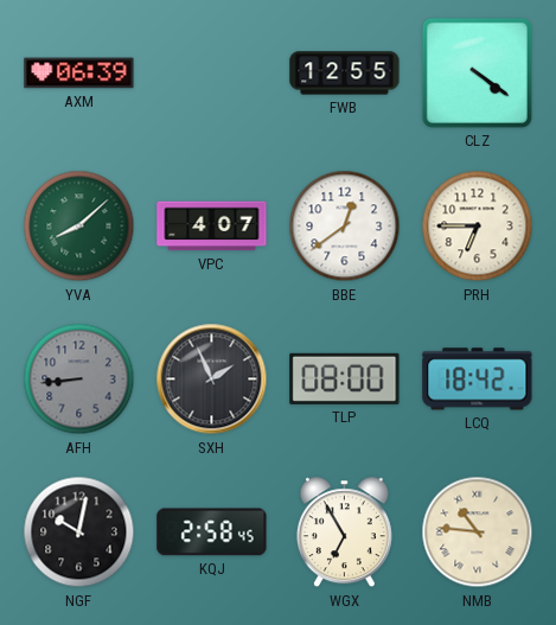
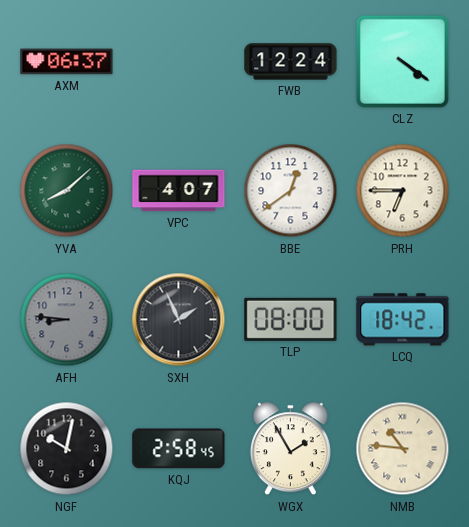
AXM: 06:39 -> 06:37 (67, 62)
FWB: 12:55 -> 12:24 (291, 62)
AFH: 8:44 -> 8:46 (67, 320)
WGX: 6:55 -> 1:55 (290, 449)
